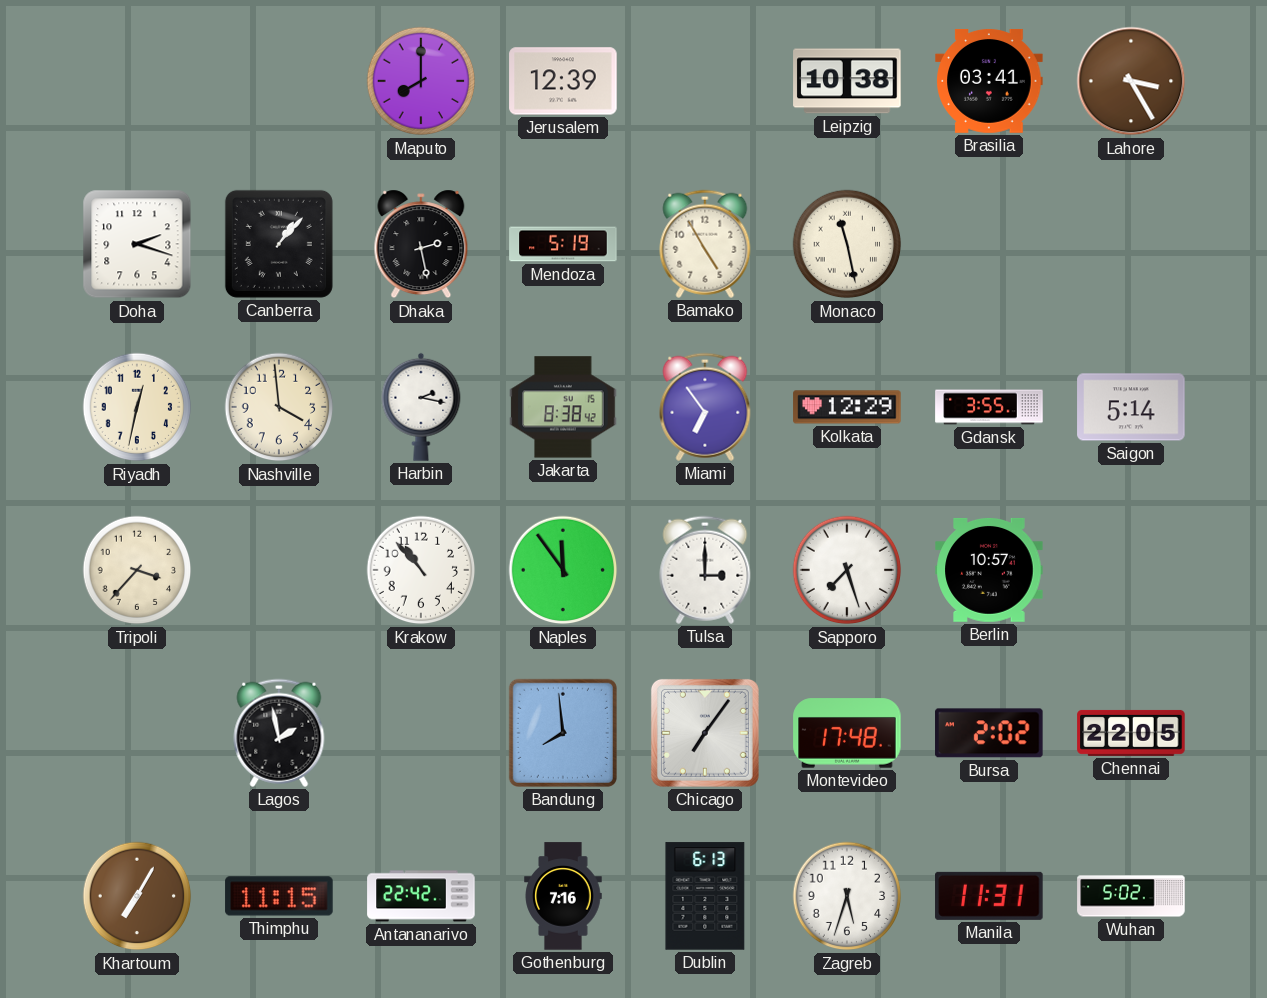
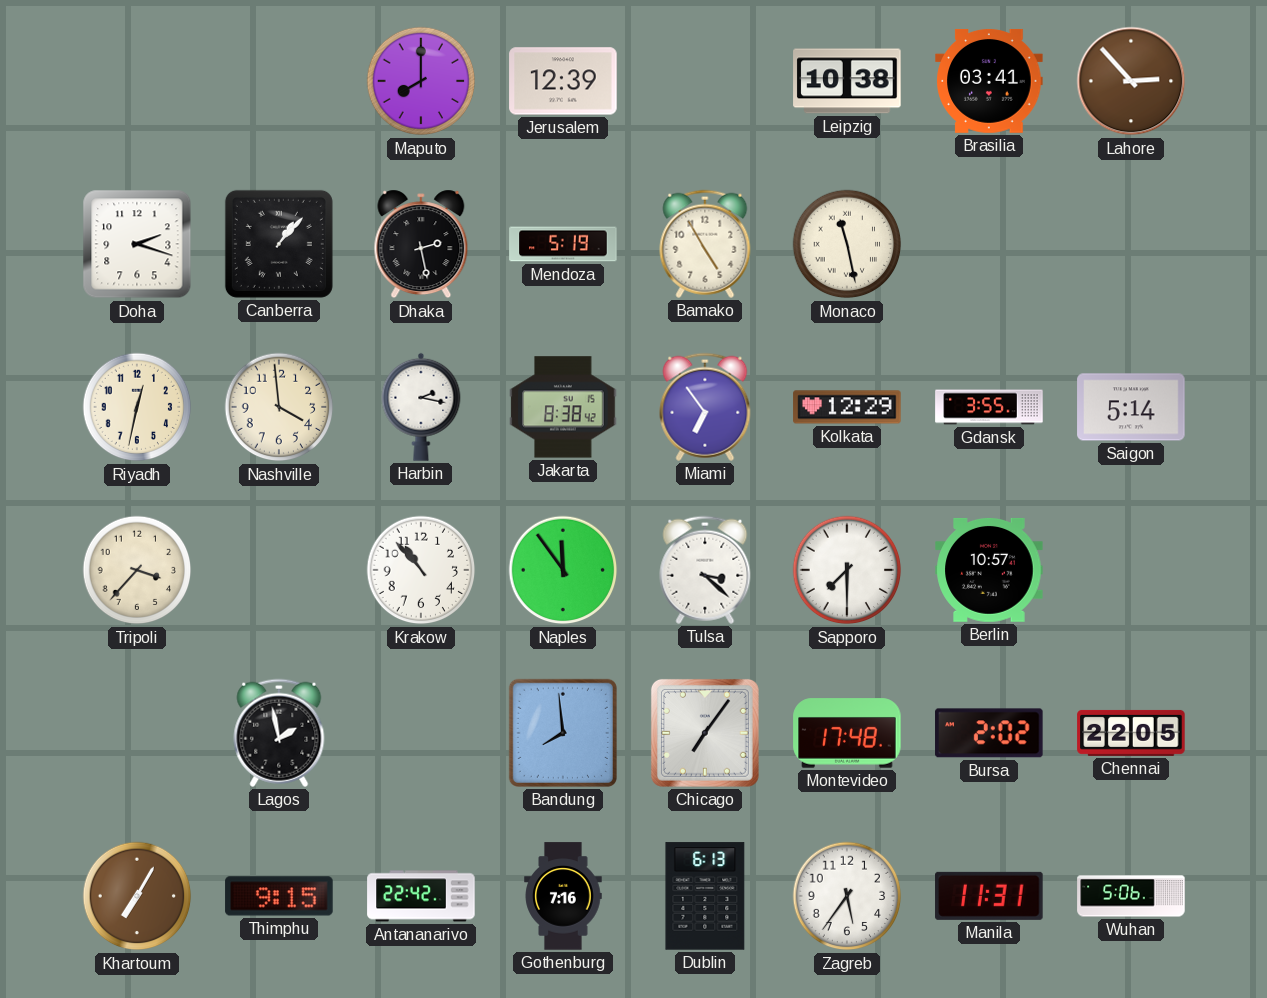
Lahore: 3:25 -> 2:53 (1131, 81)
Tulsa: 3:00 -> 3:22 (705, 570)
Sapporo: 7:27 -> 7:30 (847, 570)
Thimphu: 11:15 -> 9:15 (279, 896)
Zagreb: 5:33 -> 5:36 (847, 896)
Wuhan: 5:02 -> 5:06 (1131, 896)
